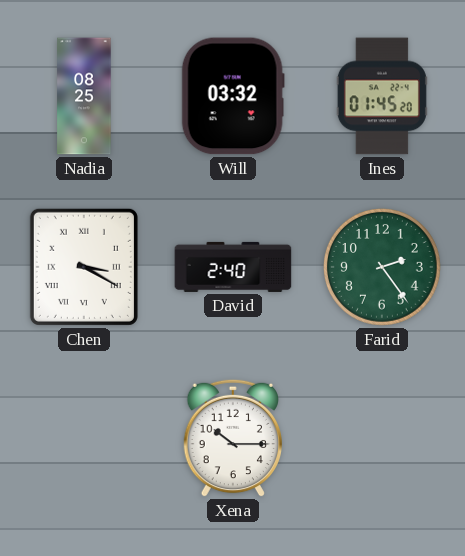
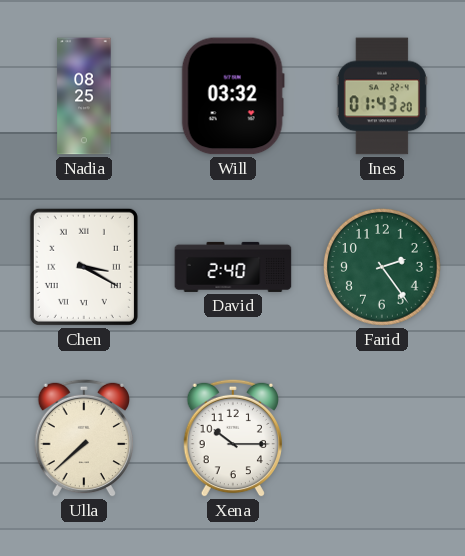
Ines: 01:45 -> 01:43 (382, 96)
Ulla: none -> 7:38 (83, 438)
